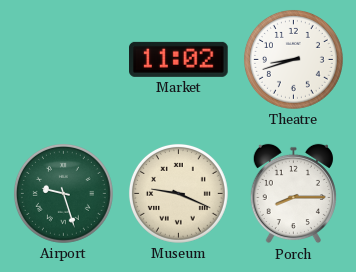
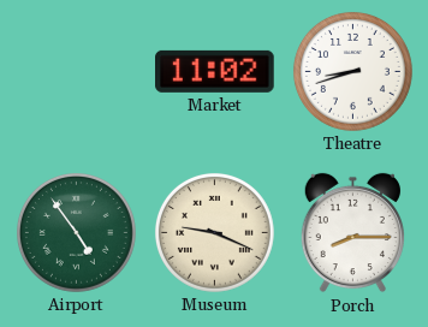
Airport: 9:27 -> 4:54 (76, 232)
